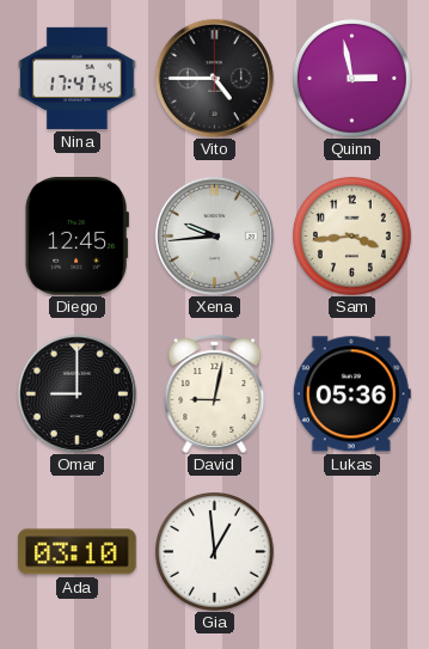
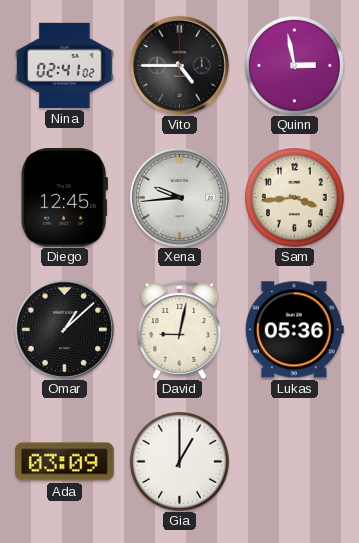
Nina: 17:47 -> 02:41 (65, 65)
Omar: 9:00 -> 1:08 (64, 329)
Ada: 03:10 -> 03:09 (65, 462)
Gia: 12:59 -> 1:00 (180, 462)
